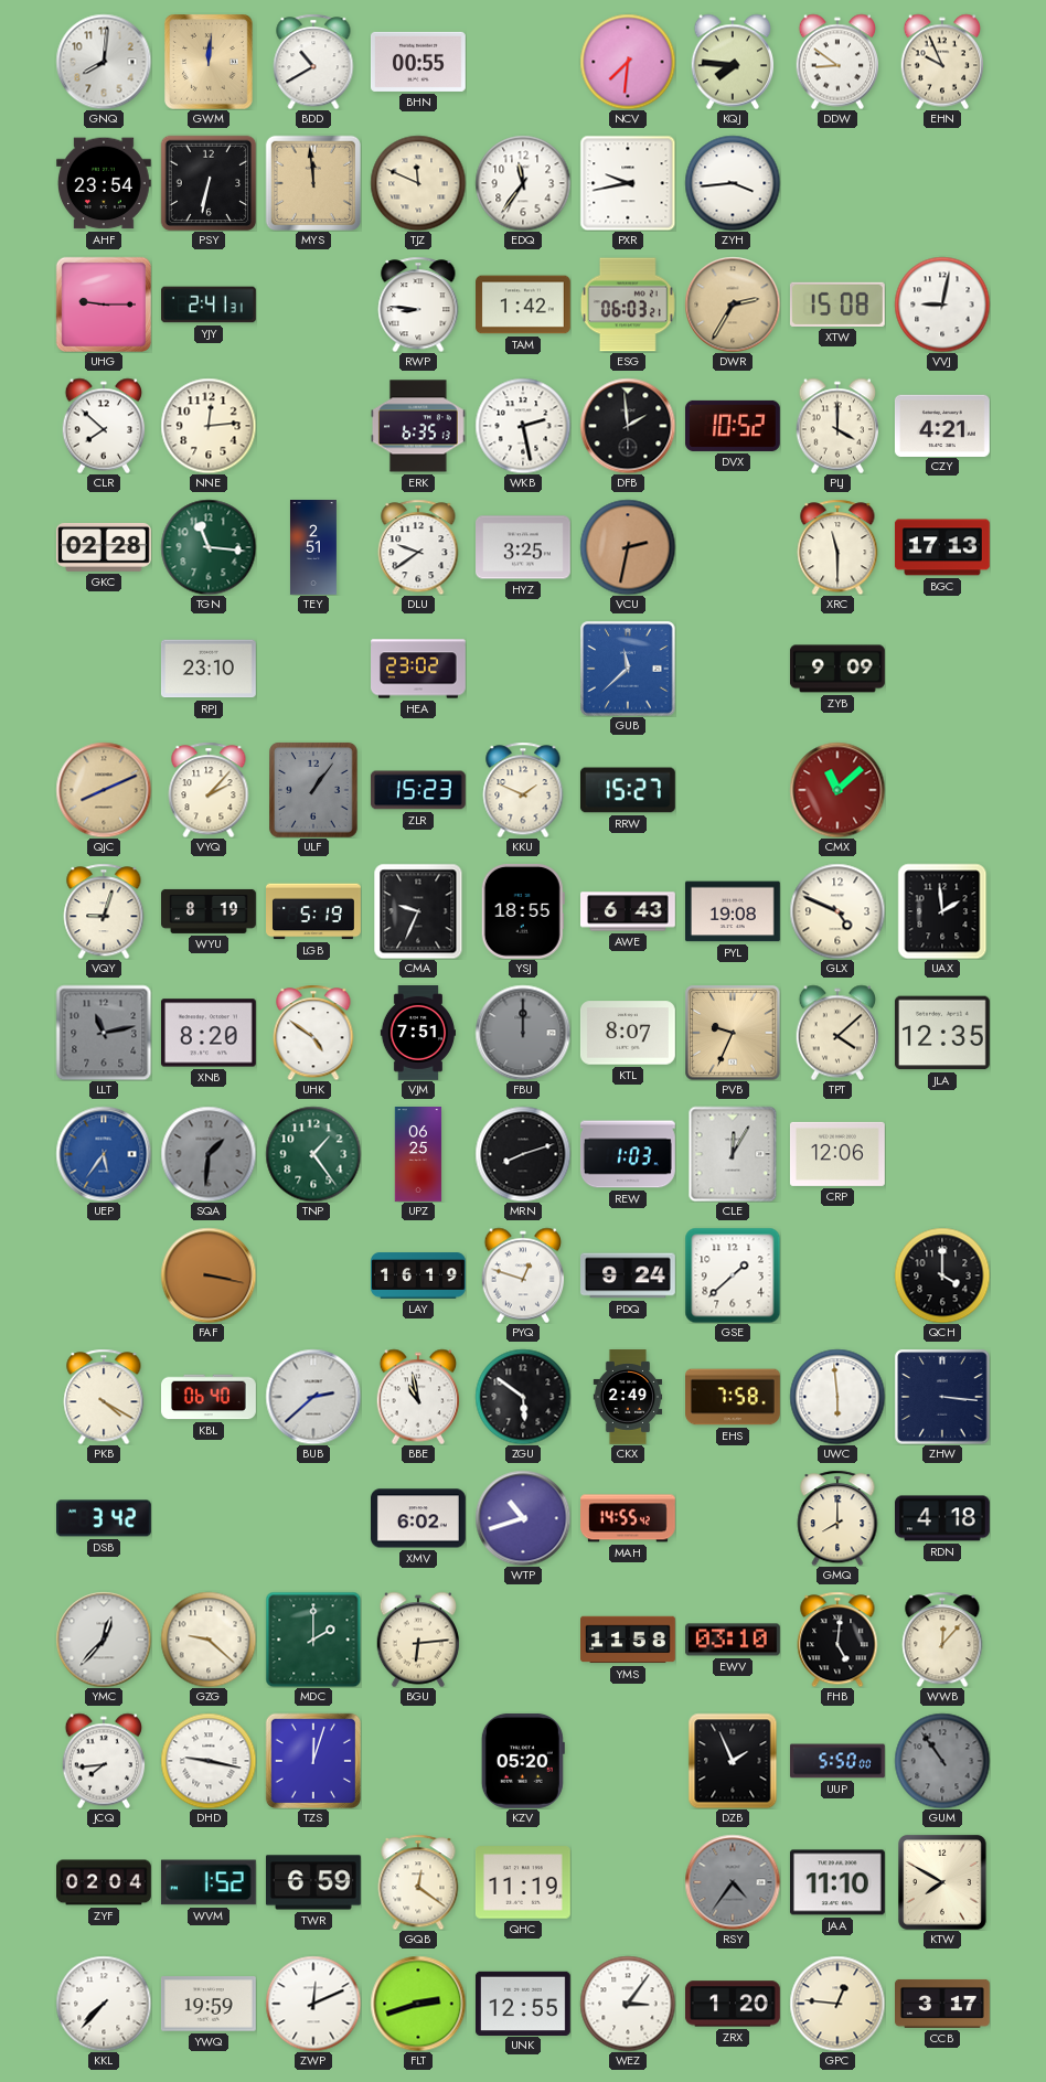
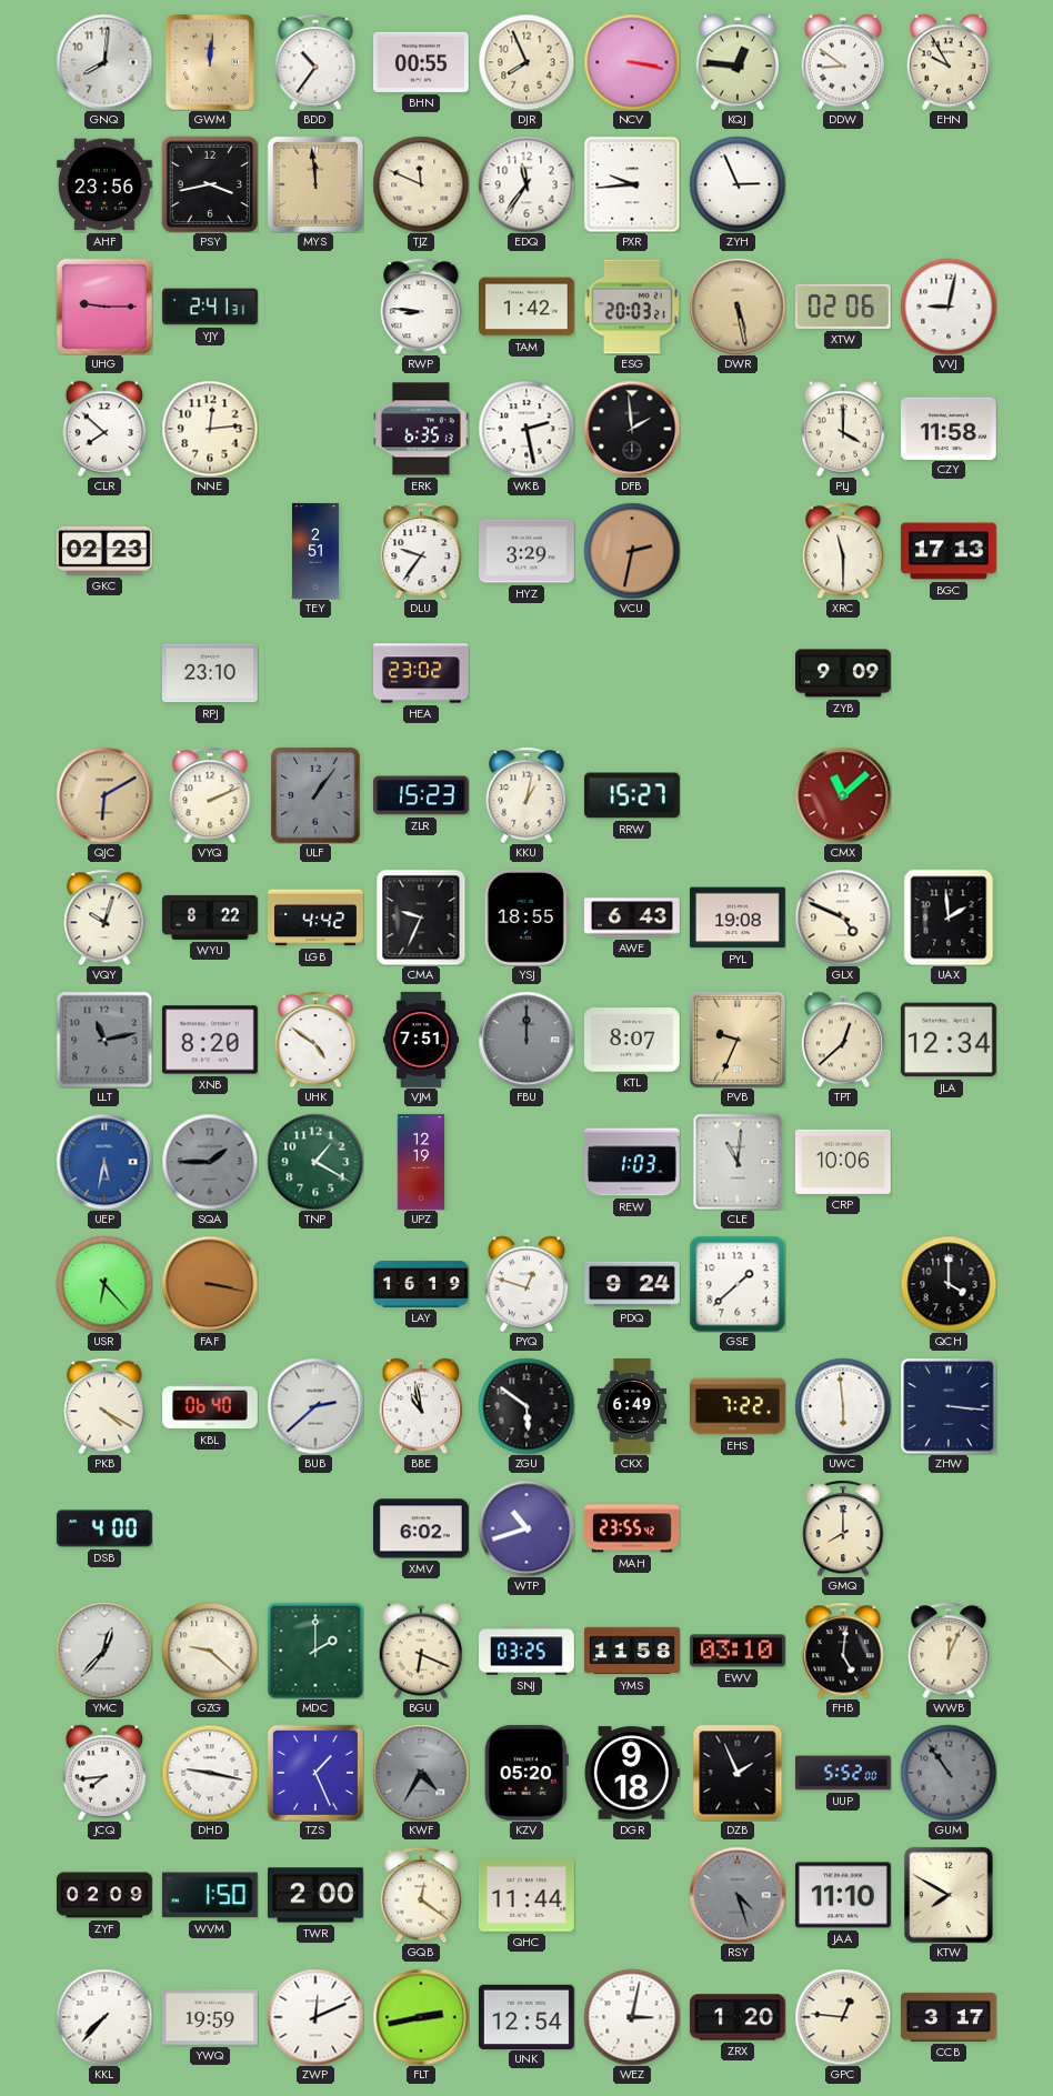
BDD: 10:40 -> 10:36 (315, 62)
DJR: none -> 7:56 (526, 62)
NCV: 7:31 -> 3:17 (632, 62)
KQJ: 7:46 -> 12:46 (738, 62)
EHN: 9:56 -> 9:55 (949, 62)
AHF: 23:54 -> 23:56 (104, 184)
PSY: 6:32 -> 3:43 (210, 184)
PXR: 9:43 -> 9:44 (632, 184)
ZYH: 3:44 -> 2:56 (738, 184)
ESG: 06:03 -> 20:03 (632, 307)
DWR: 2:35 -> 5:28 (738, 307)
XTW: 15:08 -> 02:06 (843, 307)
DVX: 10:52 -> none (733, 426)
CZY: 4:21 -> 11:58 (949, 428)
GKC: 02:28 -> 02:23 (104, 551)
TGN: 11:16 -> none (209, 547)
DLU: 9:39 -> 9:36 (421, 551)
HYZ: 3:25 -> 3:29 (528, 551)
GUB: 11:38 -> none (628, 669)
QJC: 8:11 -> 6:10 (104, 795)
VYQ: 2:07 -> 2:11 (210, 795)
KKU: 1:49 -> 1:02 (526, 795)
VQY: 9:03 -> 10:03 (104, 917)
WYU: 8:19 -> 8:22 (211, 917)
LGB: 5:19 -> 4:42 (317, 917)
TPT: 4:08 -> 12:38 (843, 1040)
JLA: 12:35 -> 12:34 (949, 1040)
UEP: 5:36 -> 5:32 (104, 1162)
SQA: 1:31 -> 1:45 (210, 1162)
TNP: 1:24 -> 1:20 (315, 1162)
UPZ: 06:25 -> 12:19 (421, 1163)
MRN: 8:12 -> none (523, 1154)
CLE: 12:05 -> 11:01 (738, 1162)
CRP: 12:06 -> 10:06 (843, 1162)
USR: none -> 6:23 (104, 1284)
CKX: 2:49 -> 6:49 (632, 1406)
EHS: 7:58 -> 7:22 (739, 1406)
DSB: 3:42 -> 4:00 (106, 1528)
MAH: 14:55 -> 23:55 (633, 1528)
RDN: 4:18 -> none (943, 1518)
BGU: 6:14 -> 6:19 (421, 1651)
SNJ: none -> 03:25 (528, 1651)
WWB: 12:07 -> 12:04 (949, 1651)
TZS: 12:03 -> 1:26 (314, 1772)
KWF: none -> 4:35 (421, 1773)
DGR: none -> 9:18 (632, 1773)
UUP: 5:50 -> 5:52 (843, 1773)
ZYF: 02:04 -> 02:09 (106, 1895)
WVM: 1:52 -> 1:50 (210, 1895)
TWR: 6:59 -> 2:00 (315, 1895)
QHC: 11:19 -> 11:44 (526, 1895)
RSY: 4:36 -> 4:27 (738, 1895)
FLT: 2:42 -> 2:43 (421, 2017)
UNK: 12:55 -> 12:54 (526, 2016)
WEZ: 3:06 -> 3:02 (632, 2017)
